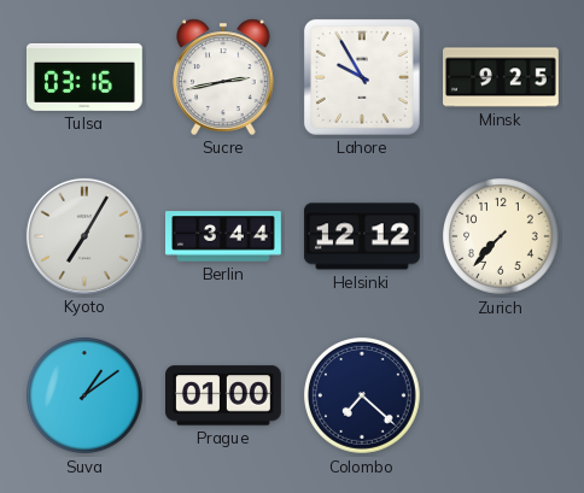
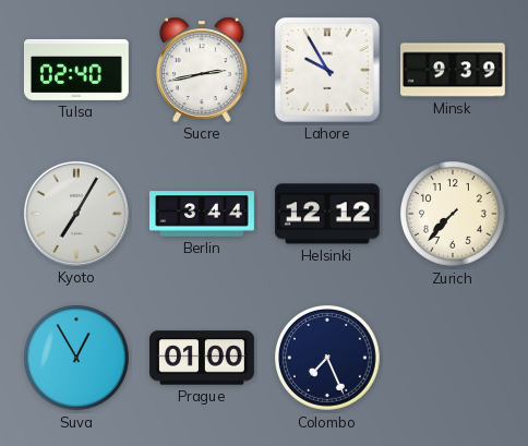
Tulsa: 03:16 -> 02:40 (76, 70)
Minsk: 9:25 -> 9:39 (454, 70)
Suva: 1:09 -> 12:55 (77, 359)
Colombo: 7:22 -> 7:26 (328, 359)
